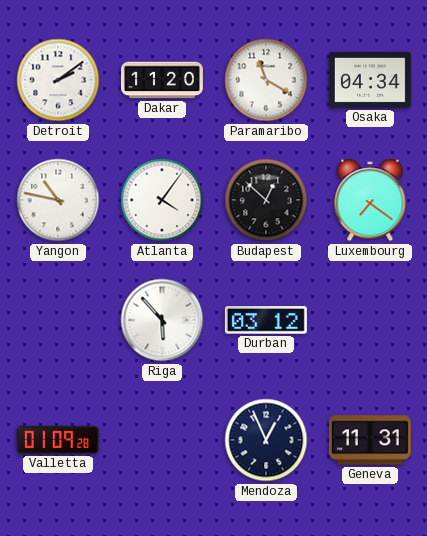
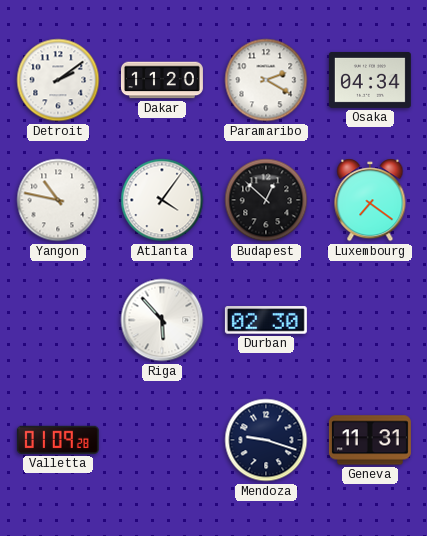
Paramaribo: 11:20 -> 2:20 (266, 80)
Durban: 03:12 -> 02:30 (266, 320)
Mendoza: 12:56 -> 9:18 (266, 440)
